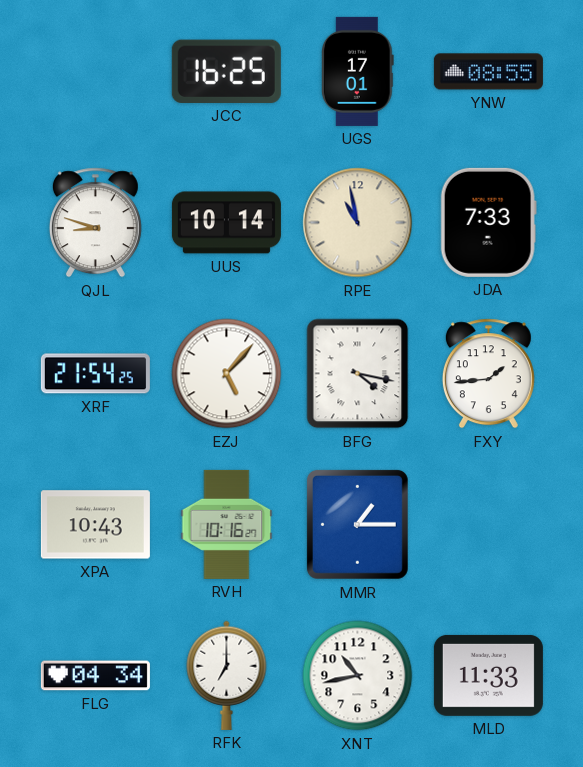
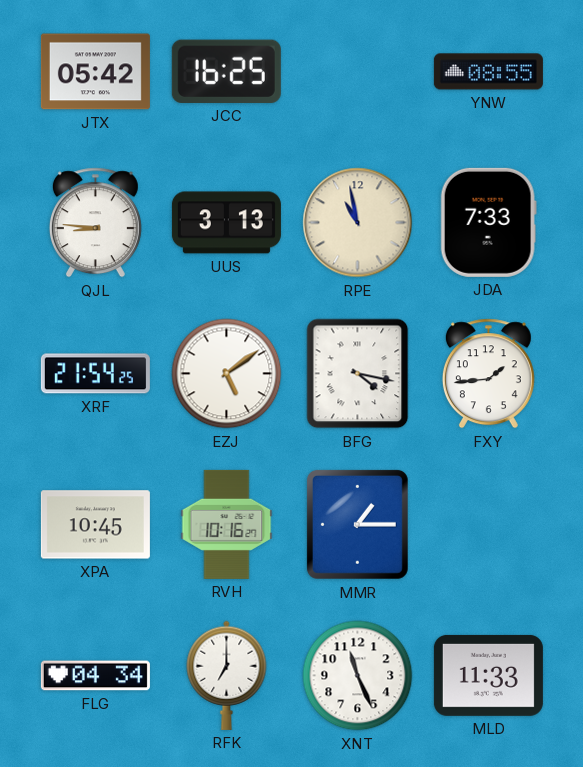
JTX: none -> 05:42 (95, 72)
UGS: 17:01 -> none (357, 71)
QJL: 8:48 -> 8:46 (95, 223)
UUS: 10:14 -> 3:13 (226, 223)
EZJ: 5:07 -> 5:09 (227, 374)
XPA: 10:43 -> 10:45 (95, 525)
XNT: 10:43 -> 11:26 (358, 676)
